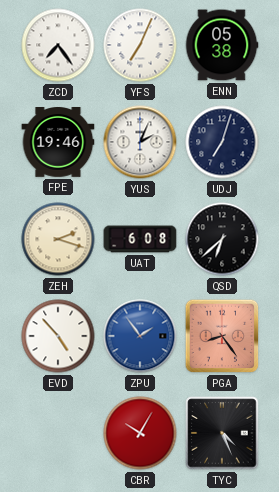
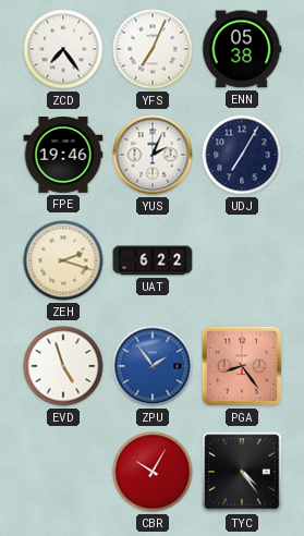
UDJ: 7:03 -> 7:05 (242, 155)
UAT: 6:08 -> 6:22 (153, 260)
QSD: 6:38 -> none (222, 239)
EVD: 4:53 -> 4:57 (63, 366)
TYC: 4:26 -> 4:24 (242, 472)
